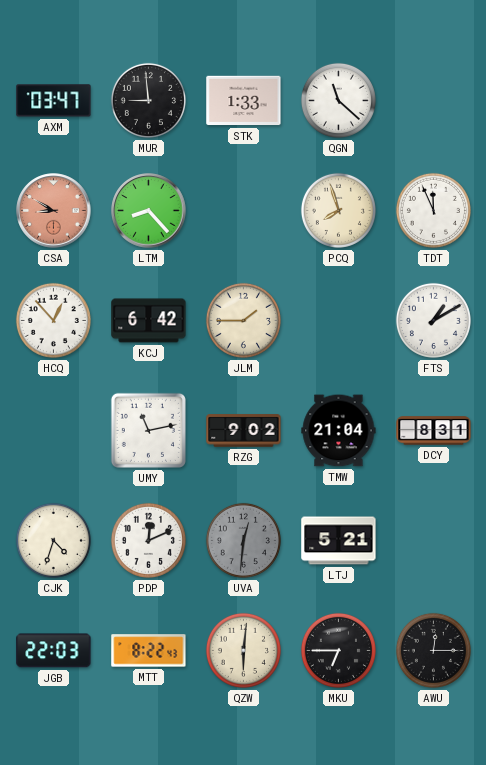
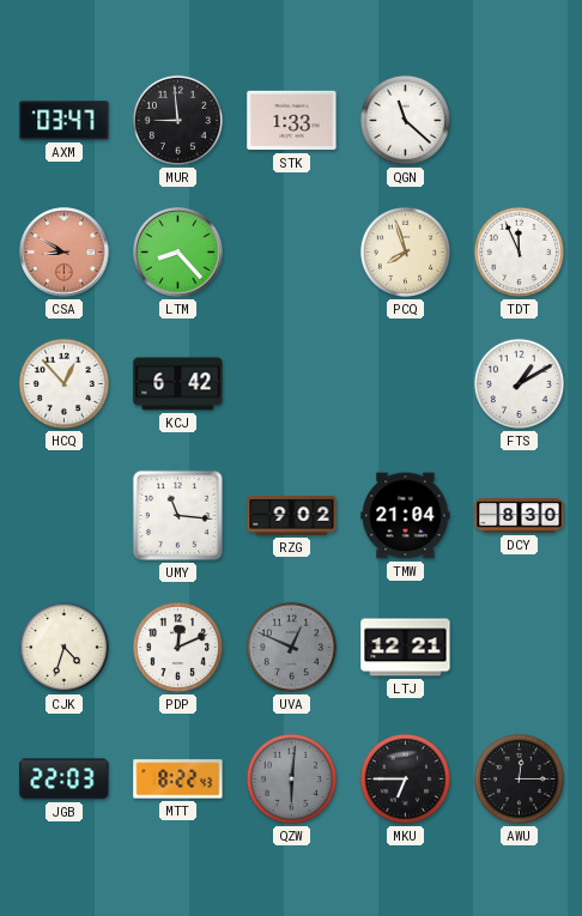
JLM: 1:45 -> none (243, 320)
UMY: 11:13 -> 11:16 (177, 515)
DCY: 8:31 -> 8:30 (520, 516)
UVA: 12:31 -> 12:49 (291, 647)
LTJ: 5:21 -> 12:21 (406, 648)
QZW dial: cream -> grey (291, 778)
